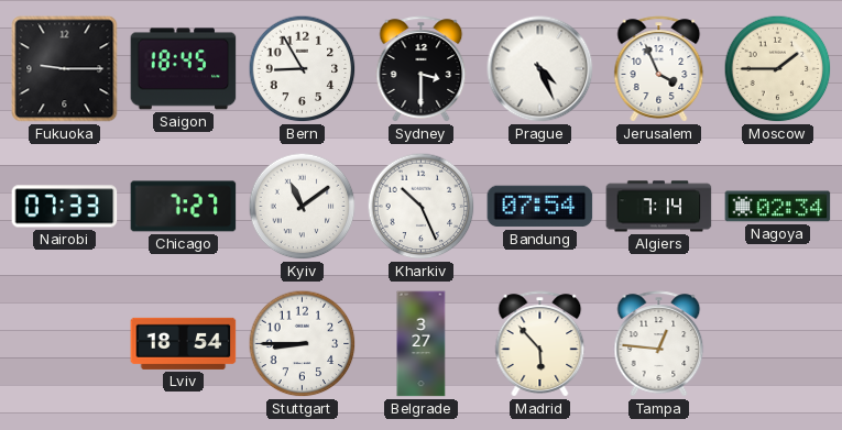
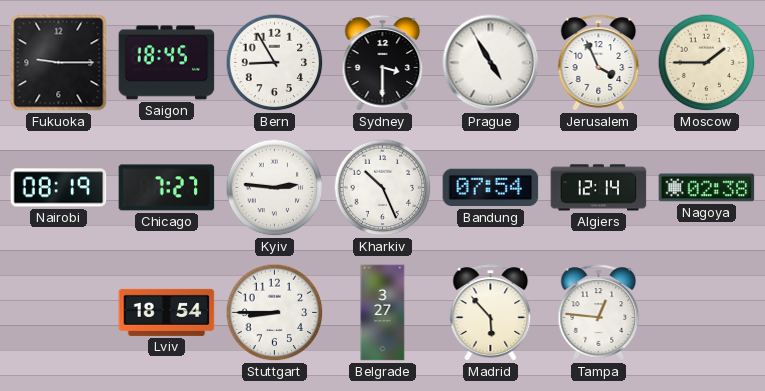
Prague: 4:26 -> 4:55 (491, 63)
Nairobi: 07:33 -> 08:19 (59, 188)
Kyiv: 11:09 -> 2:46 (275, 188)
Algiers: 7:14 -> 12:14 (599, 188)
Nagoya: 02:34 -> 02:38 (707, 188)
